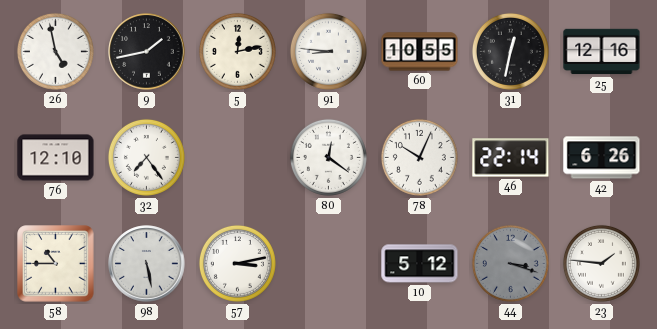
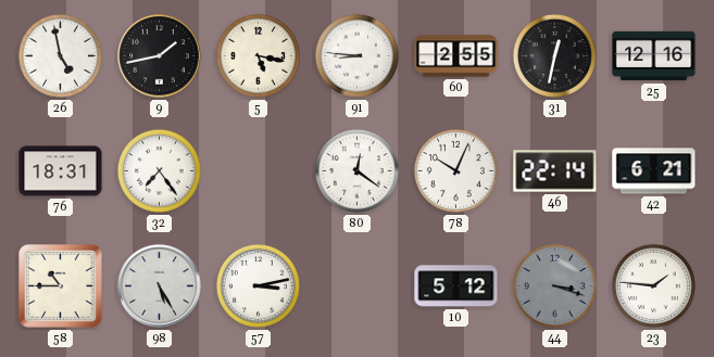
5: 12:13 -> 5:17 (258, 55)
60: 10:55 -> 2:55 (456, 56)
76: 12:10 -> 18:31 (61, 171)
42: 6:26 -> 6:21 (654, 171)
98: 5:28 -> 5:25 (160, 286)
